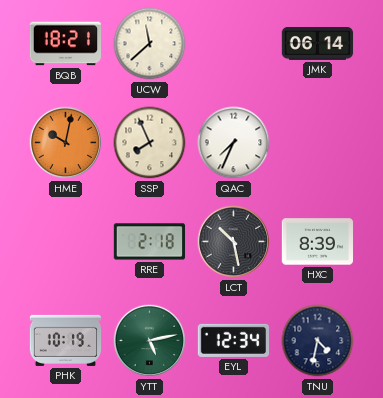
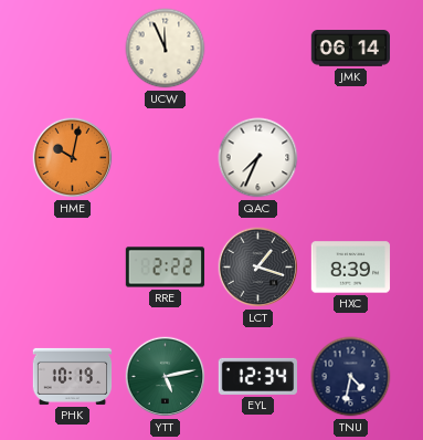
BQB: 18:21 -> none (65, 44)
UCW: 11:38 -> 11:56 (166, 49)
SSP: 7:56 -> none (150, 143)
RRE: 2:18 -> 2:22 (166, 268)
LCT: 10:28 -> 1:18 (258, 268)
